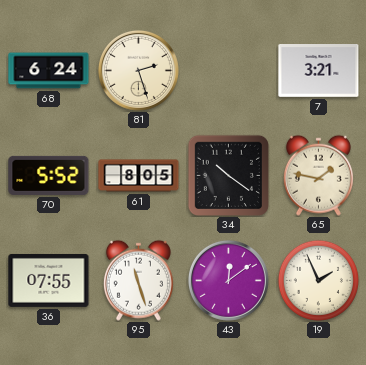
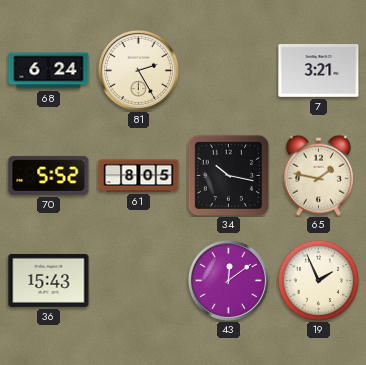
81: 2:27 -> 2:25 (138, 70)
34: 10:21 -> 10:17 (228, 175)
36: 07:55 -> 15:43 (49, 280)
95: 11:27 -> none (138, 280)
